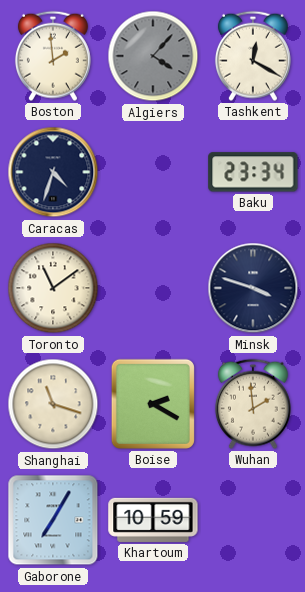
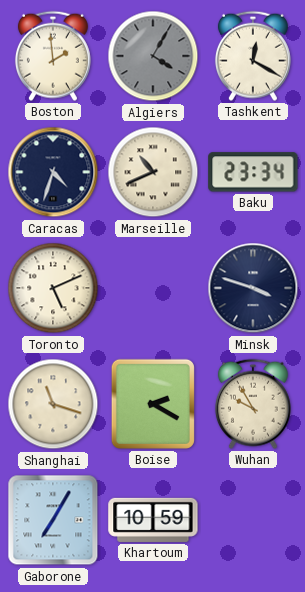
Algiers: 4:07 -> 4:05 (153, 56)
Marseille: none -> 10:41 (153, 172)
Toronto: 11:09 -> 5:11 (53, 288)
Wuhan: 1:59 -> 9:55 (253, 404)
